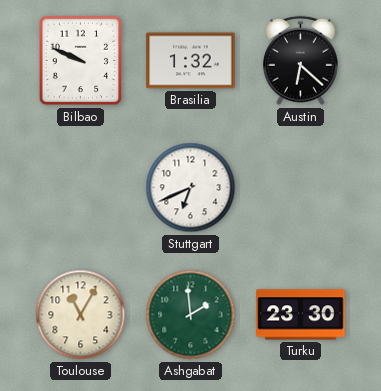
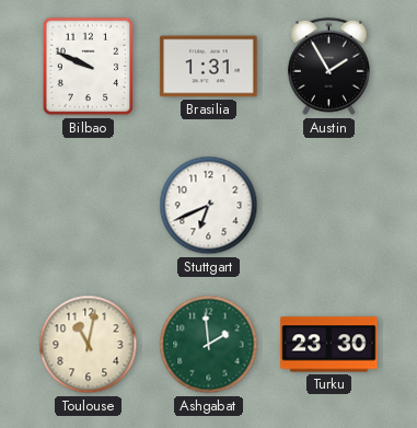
Brasilia: 1:32 -> 1:31 (209, 67)
Austin: 6:22 -> 1:55 (328, 67)
Toulouse: 11:05 -> 11:02 (89, 345)
